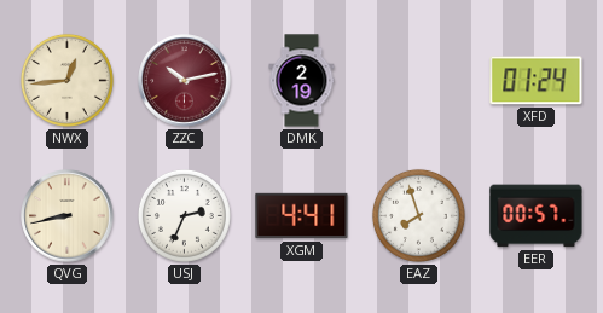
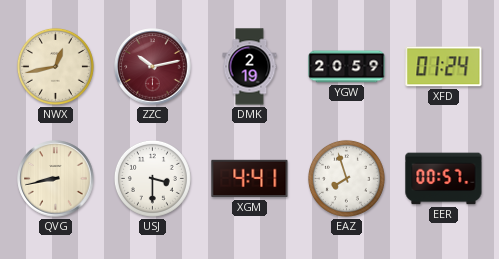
NWX: 12:44 -> 12:43 (55, 66)
YGW: none -> 20:59 (347, 67)
USJ: 2:34 -> 3:30 (152, 178)
